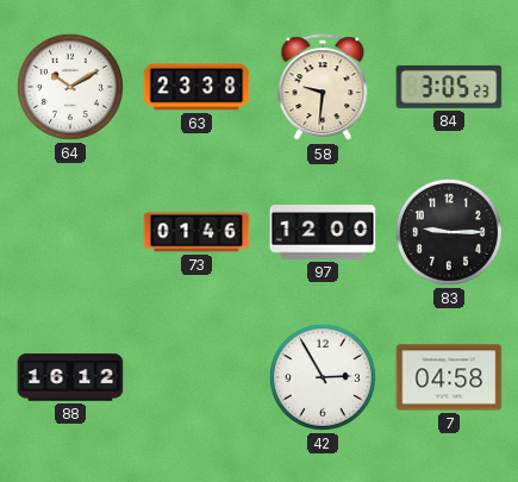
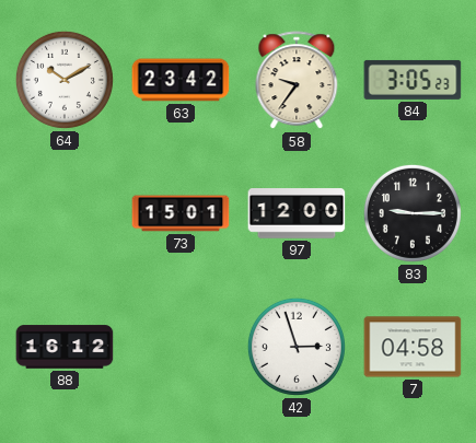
63: 23:38 -> 23:42 (181, 80)
58: 9:31 -> 9:36 (297, 81)
73: 01:46 -> 15:01 (181, 213)
42: 2:55 -> 2:57 (297, 347)
